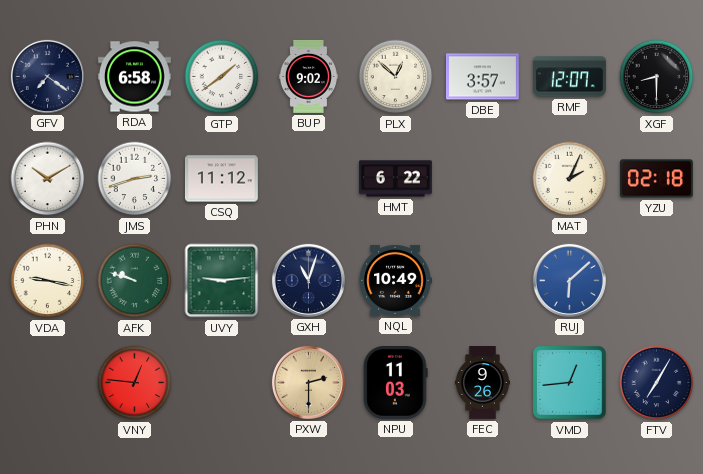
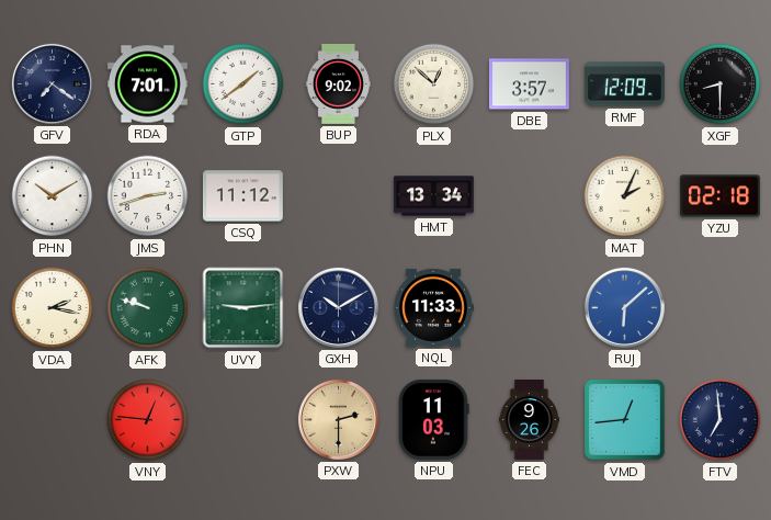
RDA: 6:58 -> 7:01 (147, 84)
RMF: 12:07 -> 12:09 (624, 84)
HMT: 6:22 -> 13:34 (433, 196)
VDA: 9:17 -> 2:17 (53, 308)
GXH: 11:03 -> 10:10 (338, 307)
NQL: 10:49 -> 11:33 (433, 307)
FTV: 7:05 -> 6:59 (721, 420)
